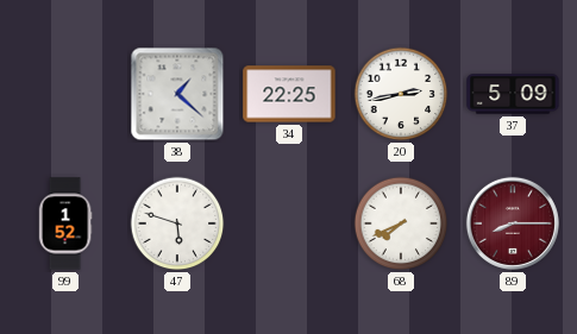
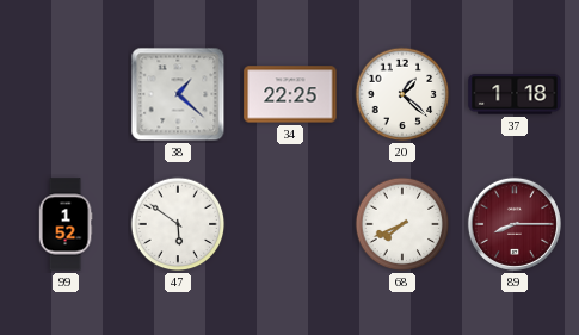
20: 2:43 -> 1:22 (402, 94)
37: 5:09 -> 1:18 (515, 94)
47: 5:48 -> 5:51 (178, 224)
